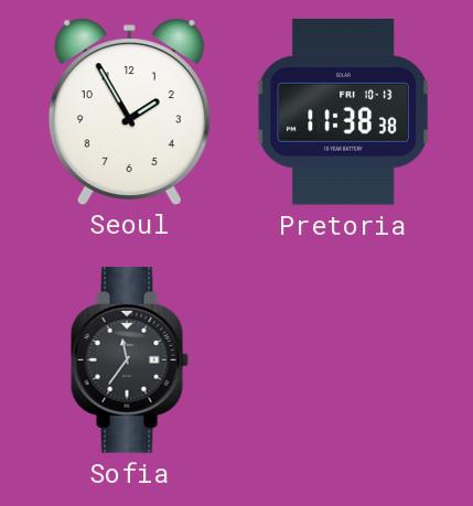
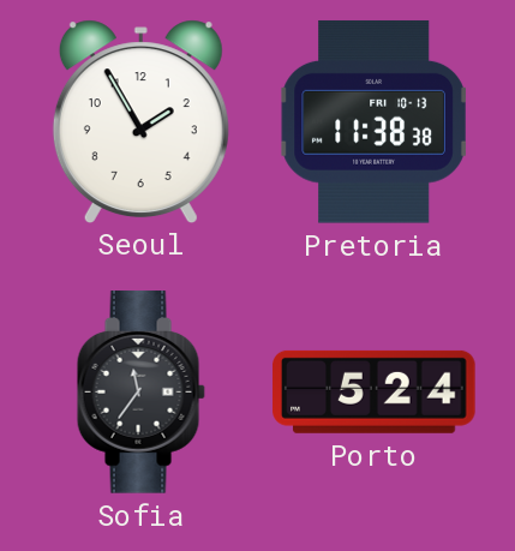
Porto: none -> 5:24 (375, 391)
